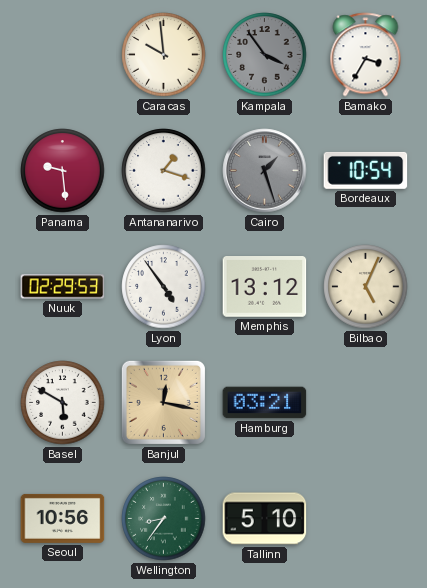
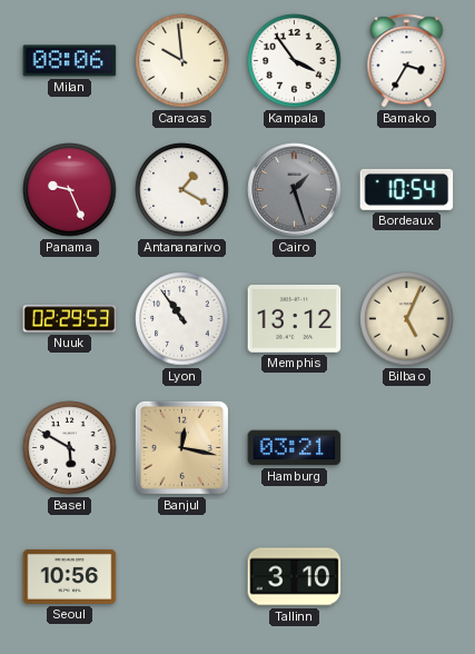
Milan: none -> 08:06 (70, 61)
Kampala dial: grey -> white (295, 61)
Panama: 9:29 -> 9:26 (70, 190)
Antananarivo: 1:18 -> 1:20 (182, 190)
Lyon: 4:54 -> 10:54 (182, 319)
Wellington: 8:36 -> none (164, 519)
Tallinn: 5:10 -> 3:10 (295, 577)
